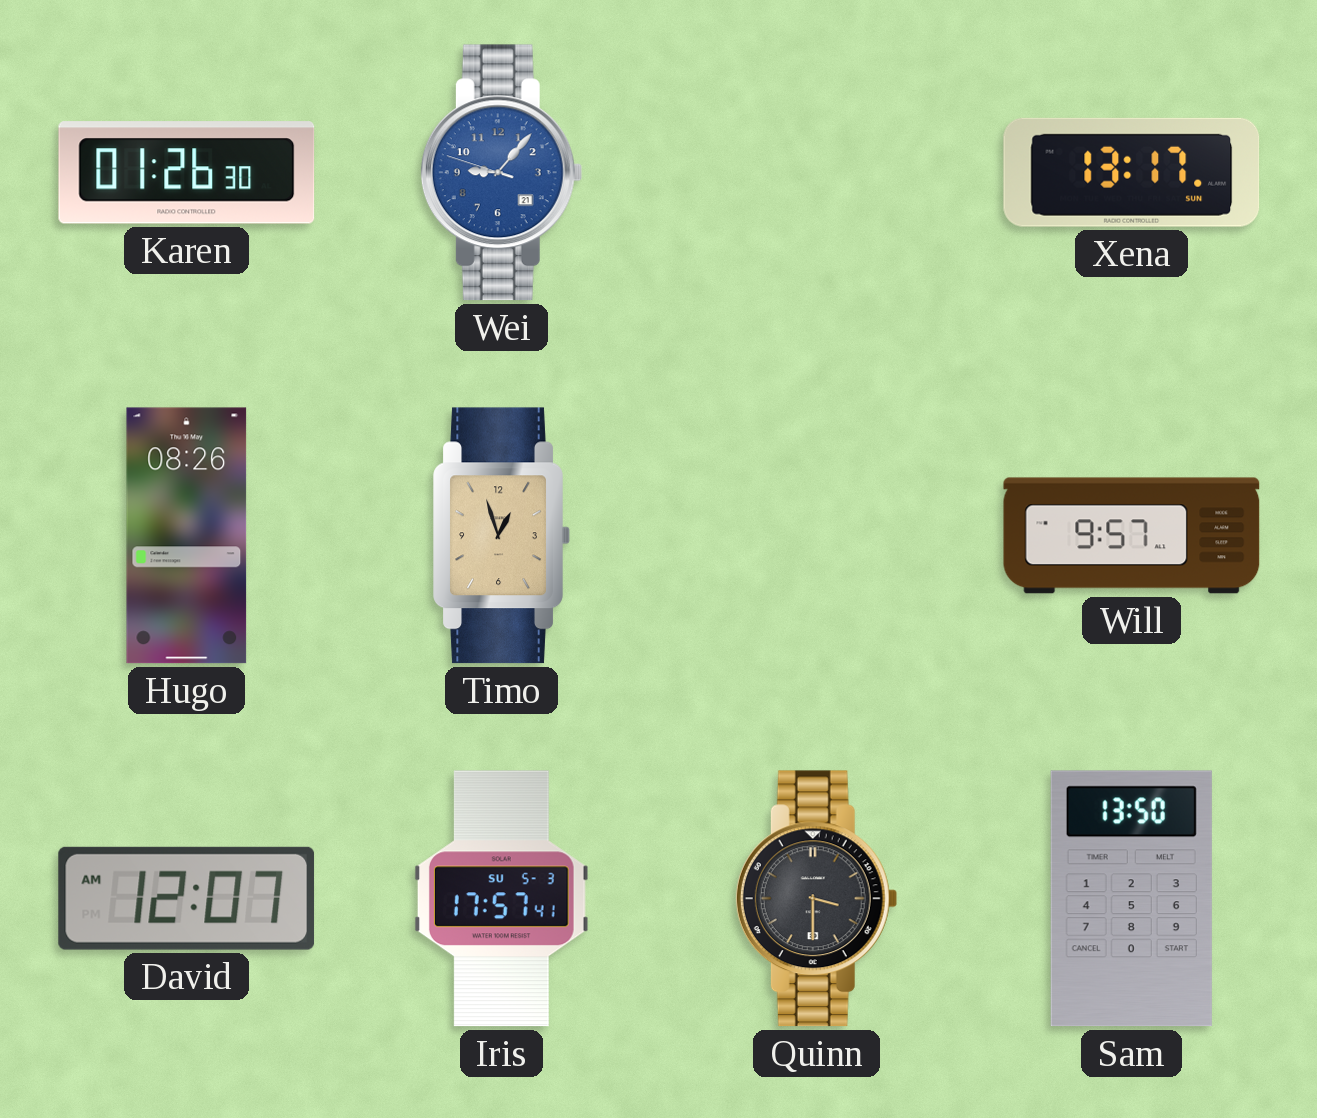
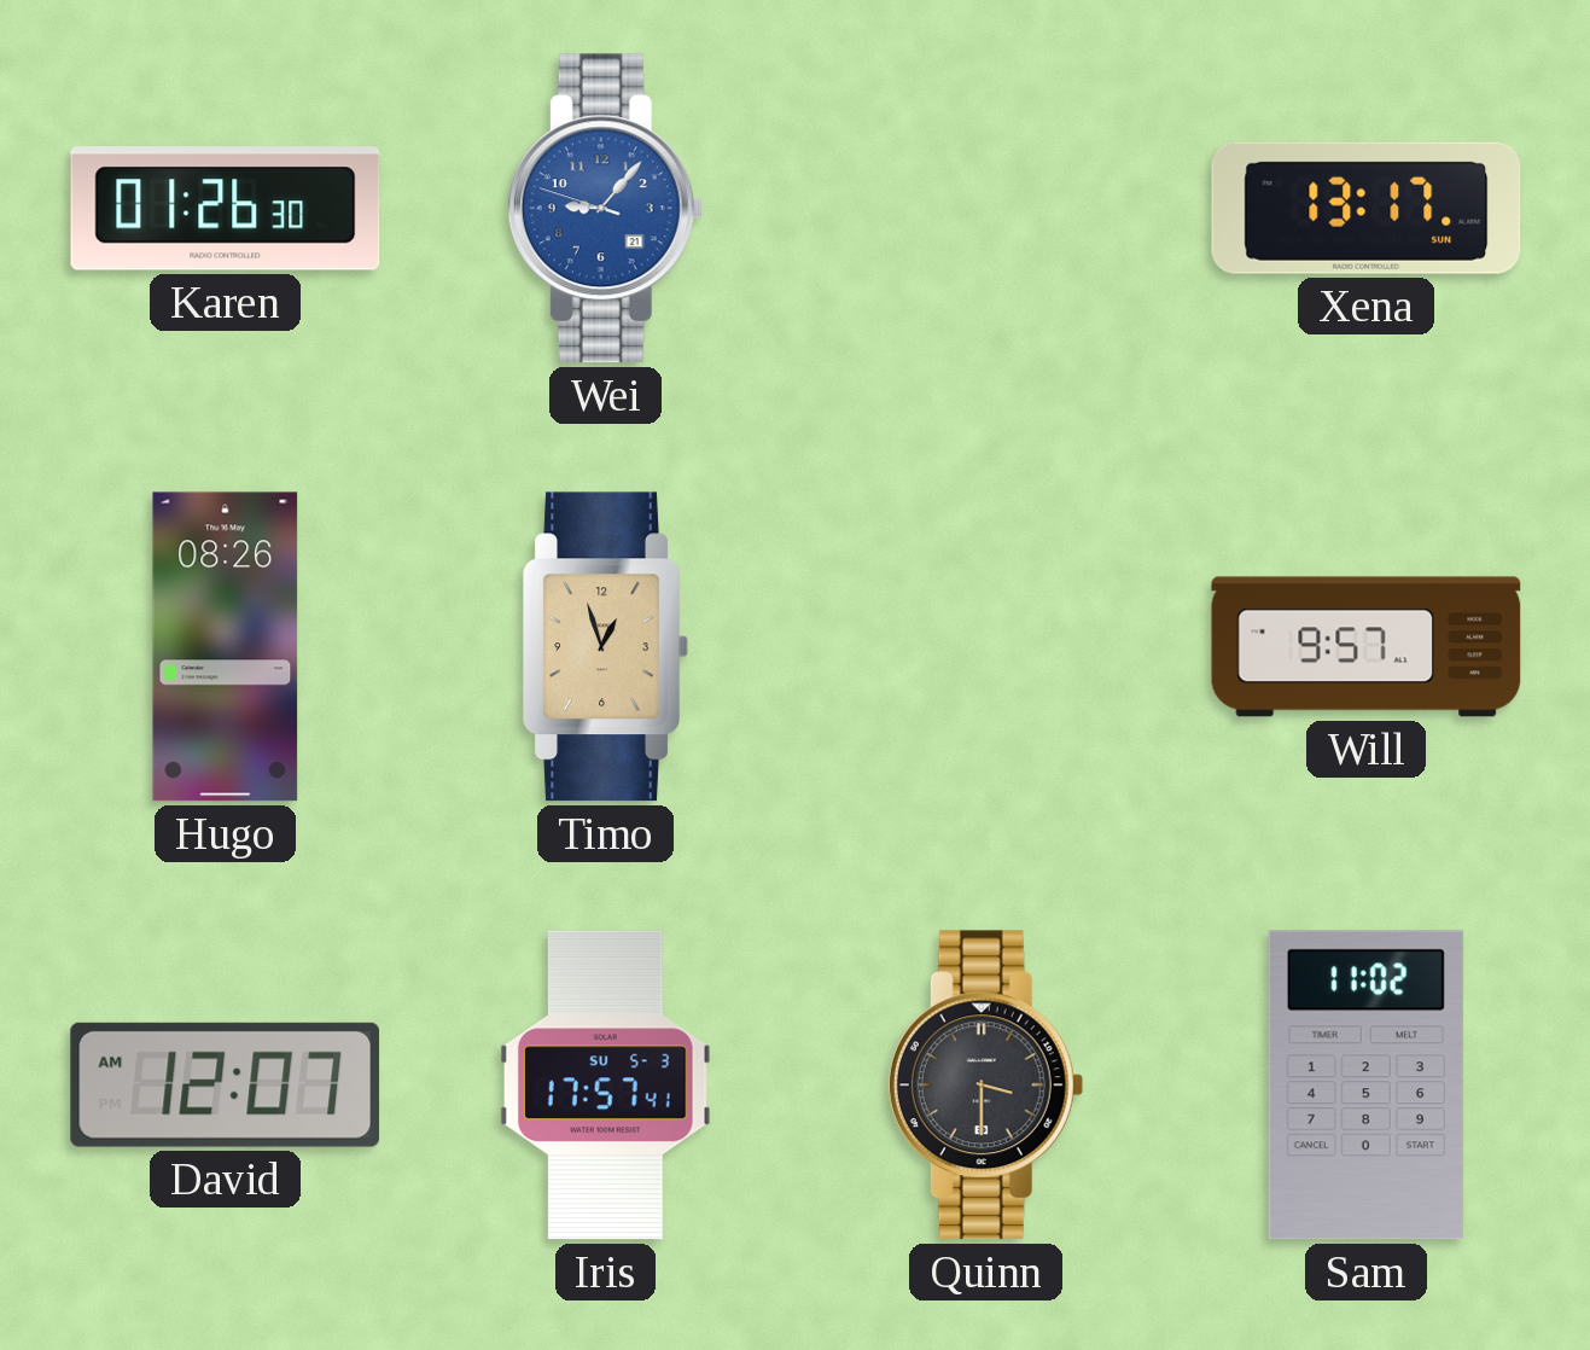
Sam: 13:50 -> 11:02 (1365, 1086)
